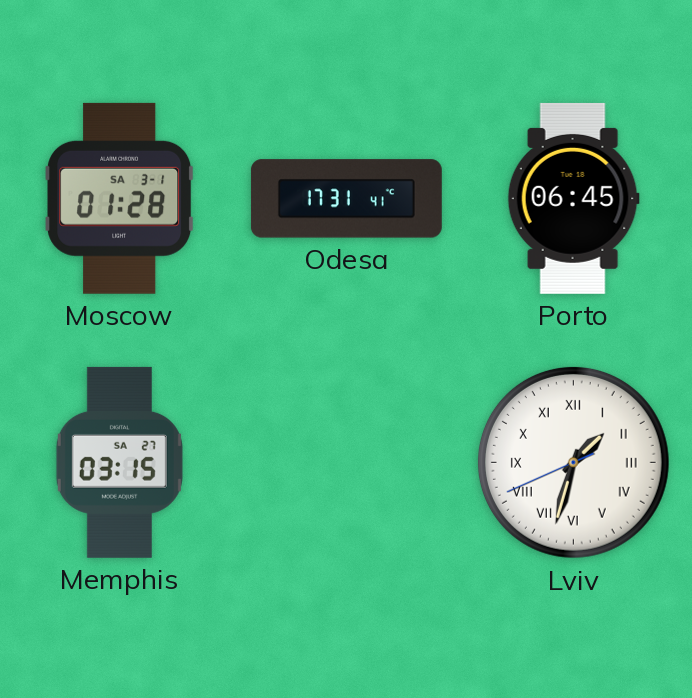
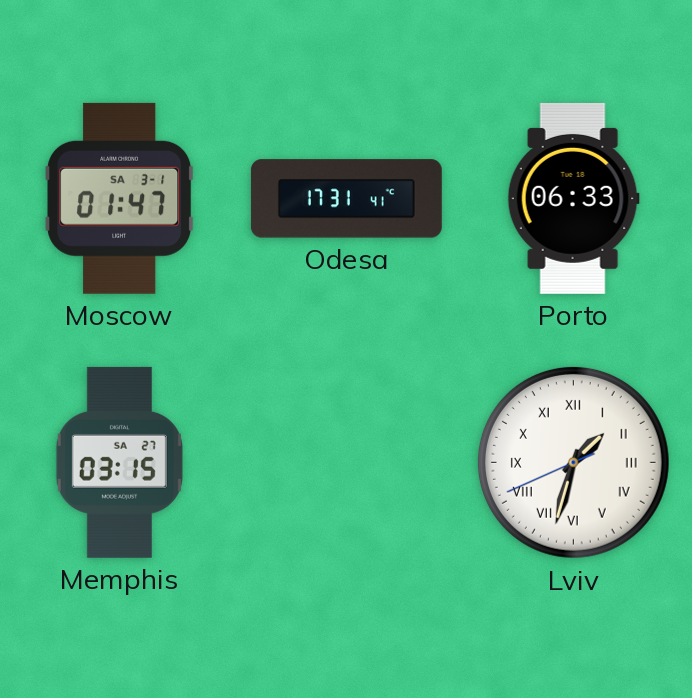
Moscow: 01:28 -> 01:47 (120, 198)
Porto: 06:45 -> 06:33 (573, 198)
